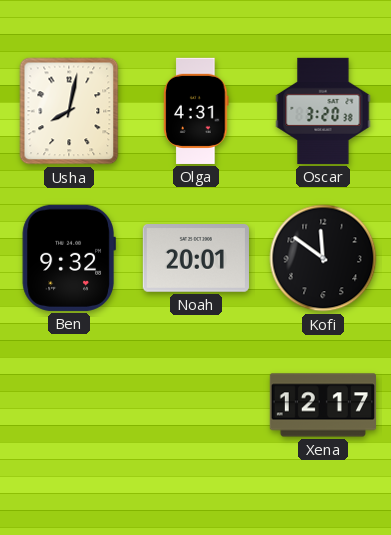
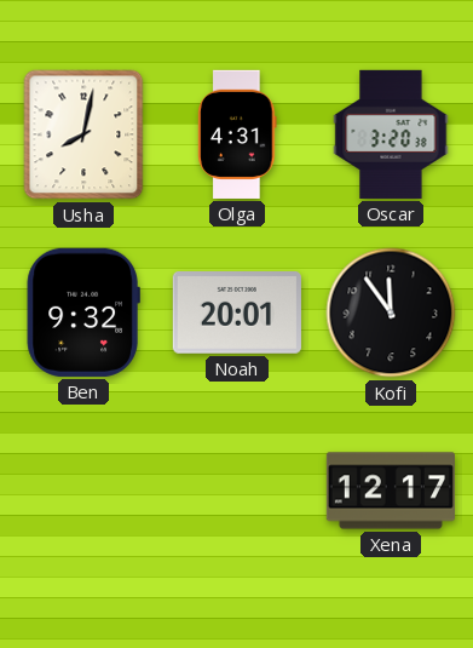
Kofi: 11:51 -> 11:54 (391, 312)
